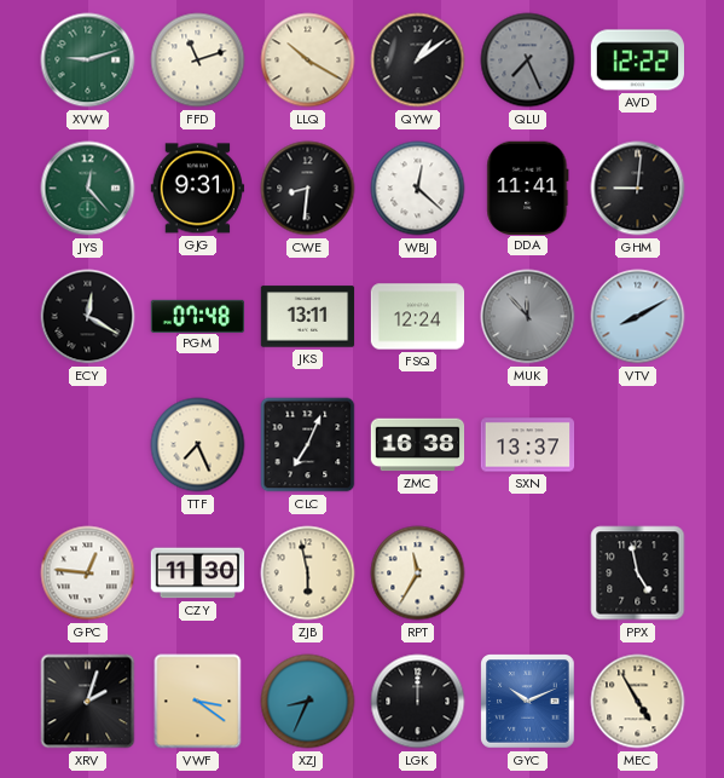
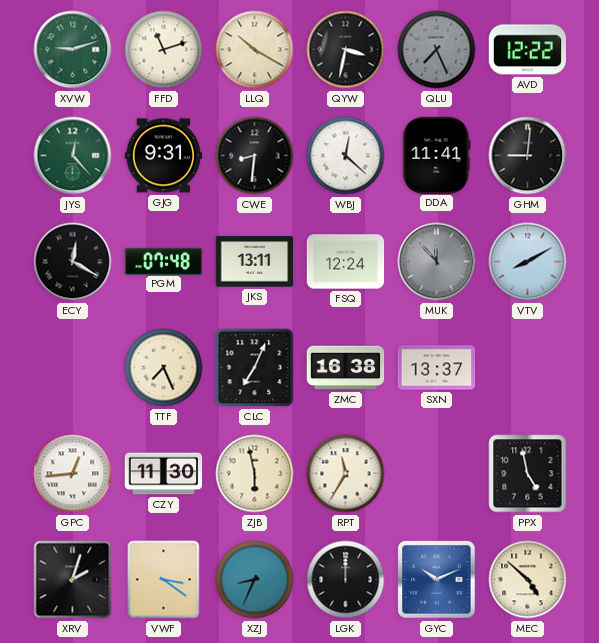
QYW: 1:09 -> 3:32 (346, 50)
GPC: 12:46 -> 12:44 (73, 474)
MEC: 4:55 -> 4:52 (528, 580)
